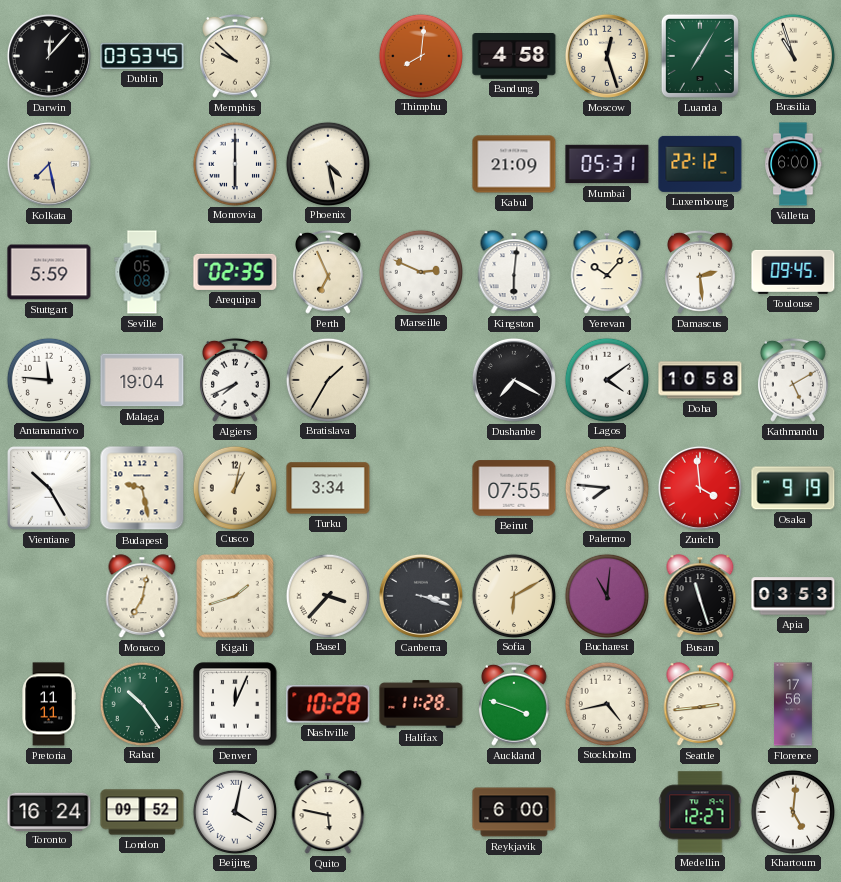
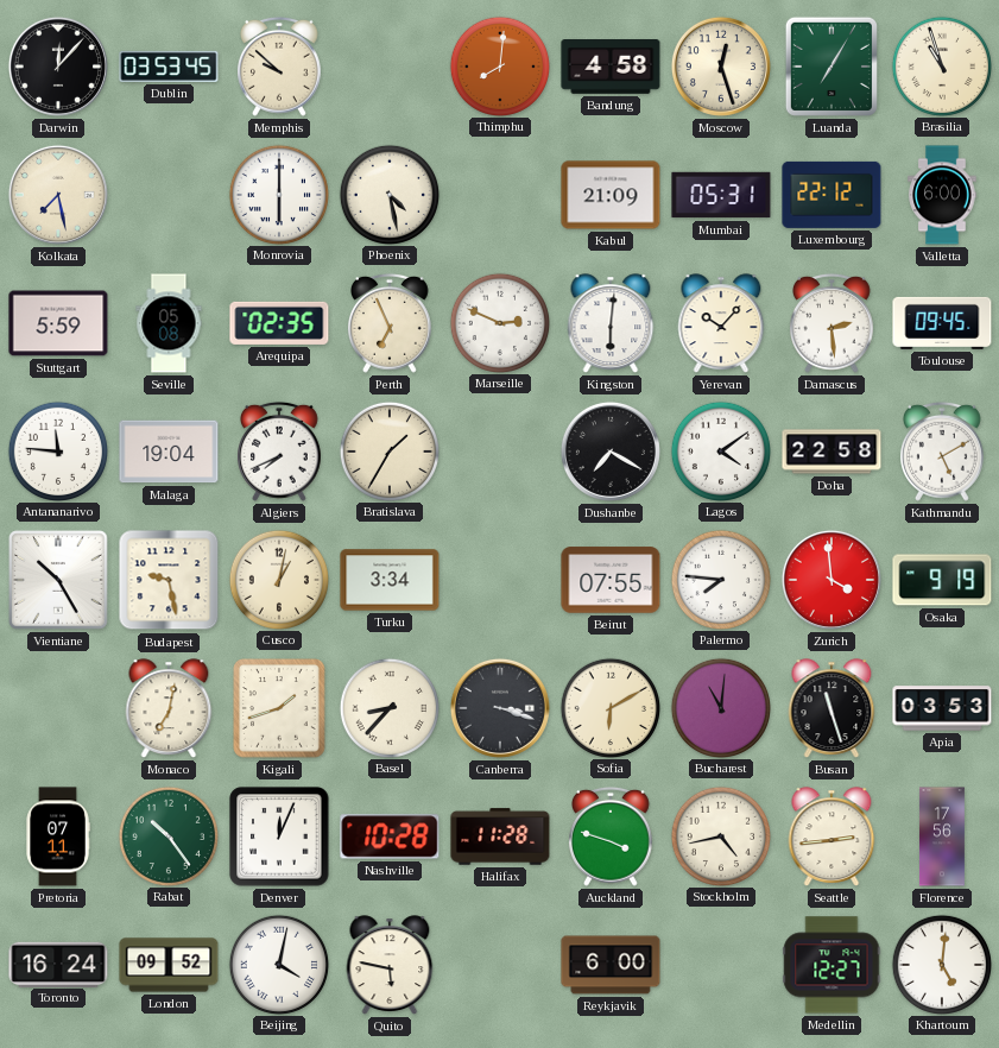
Doha: 10:58 -> 22:58 (832, 452)
Basel: 3:37 -> 8:37 (388, 707)
Pretoria: 11:11 -> 07:11 (58, 836)
